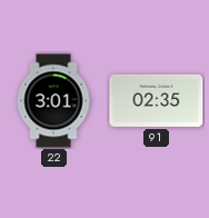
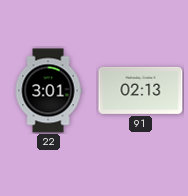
91: 02:35 -> 02:13 (141, 90)
